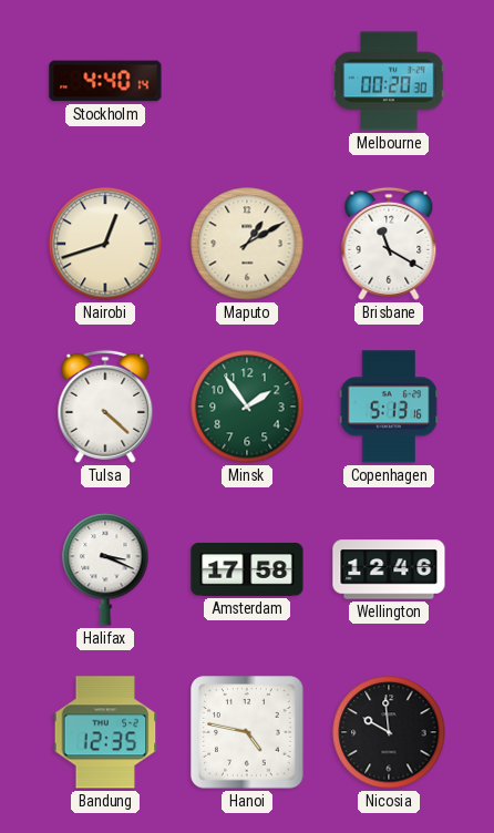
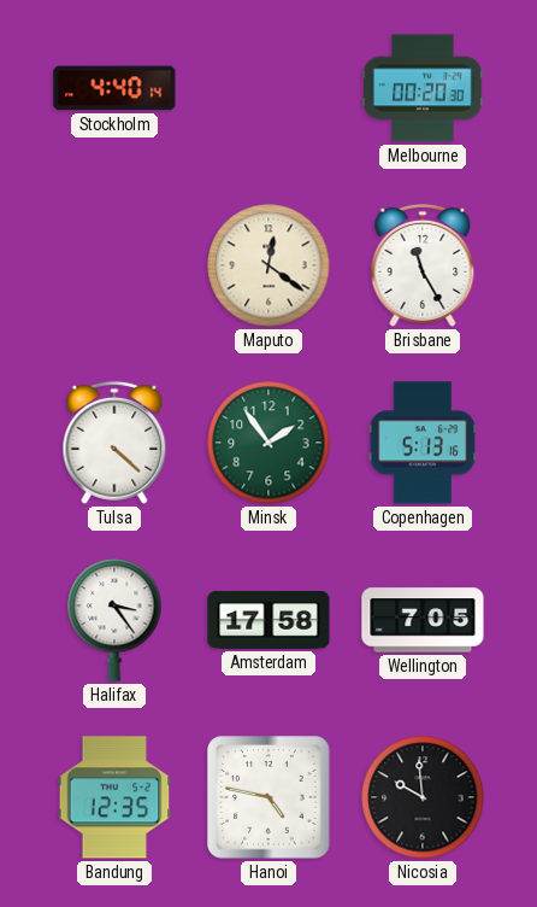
Nairobi: 12:42 -> none (105, 244)
Maputo: 1:10 -> 12:21 (268, 265)
Brisbane: 11:20 -> 11:25 (423, 265)
Halifax: 3:19 -> 3:24 (114, 620)
Wellington: 12:46 -> 7:05 (423, 620)
